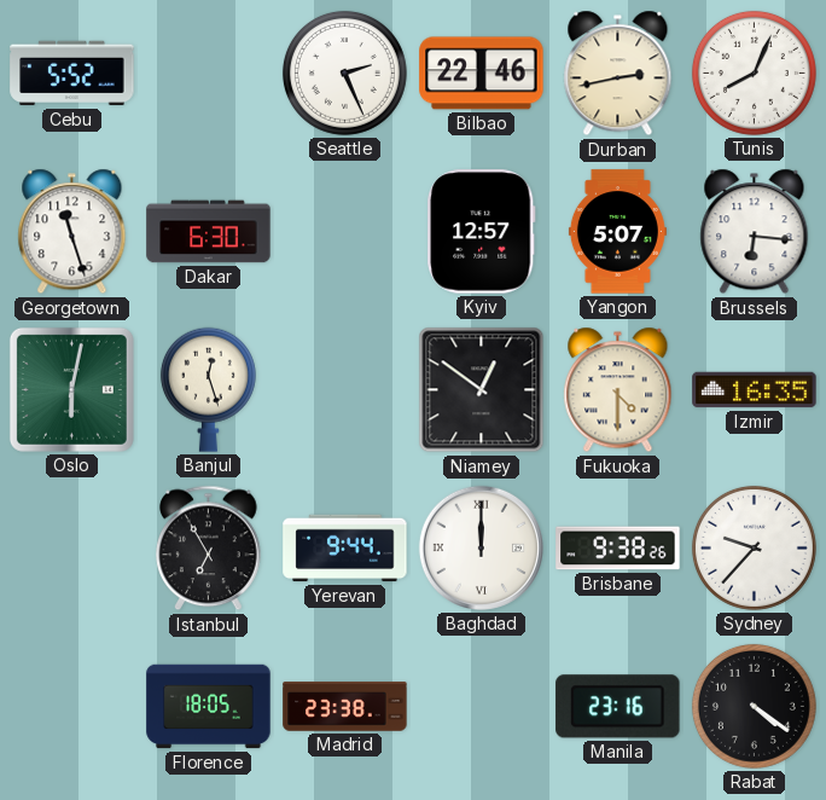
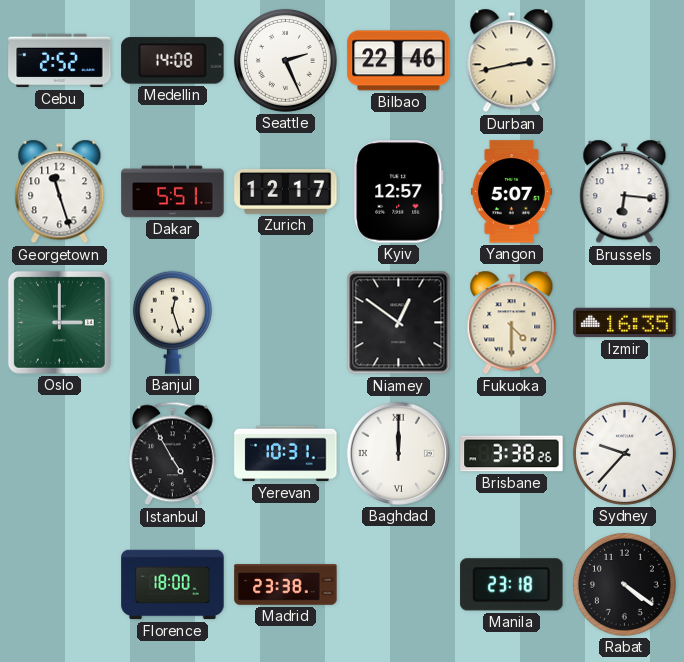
Cebu: 5:52 -> 2:52 (60, 61)
Medellin: none -> 14:08 (173, 61)
Tunis: 8:04 -> none (754, 73)
Dakar: 6:30 -> 5:51 (173, 192)
Zurich: none -> 12:17 (286, 192)
Oslo: 6:02 -> 3:00 (59, 322)
Istanbul: 6:55 -> 4:55 (173, 454)
Yerevan: 9:44 -> 10:31 (286, 454)
Brisbane: 9:38 -> 3:38 (512, 454)
Florence: 18:05 -> 18:00 (173, 585)
Manila: 23:16 -> 23:18 (512, 585)
